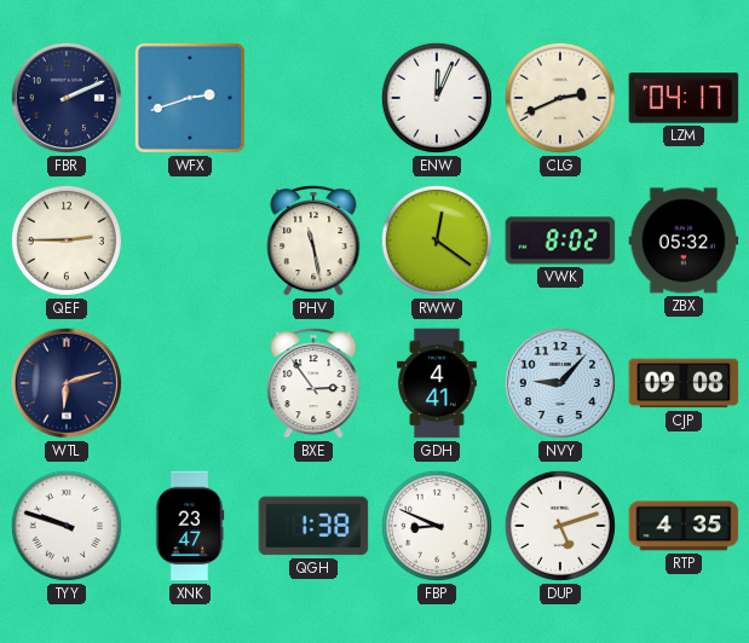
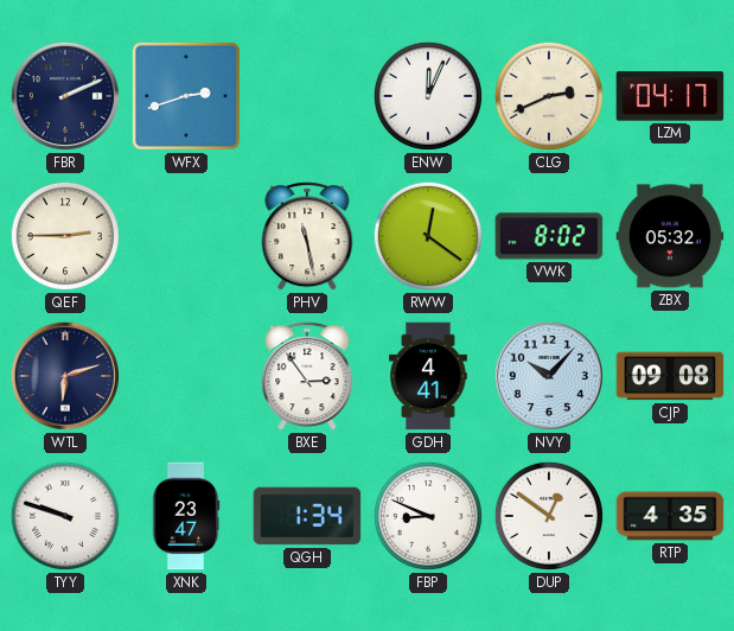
NVY: 9:07 -> 10:07 (549, 376)
QGH: 1:38 -> 1:34 (307, 516)
DUP: 5:12 -> 12:51 (549, 516)
